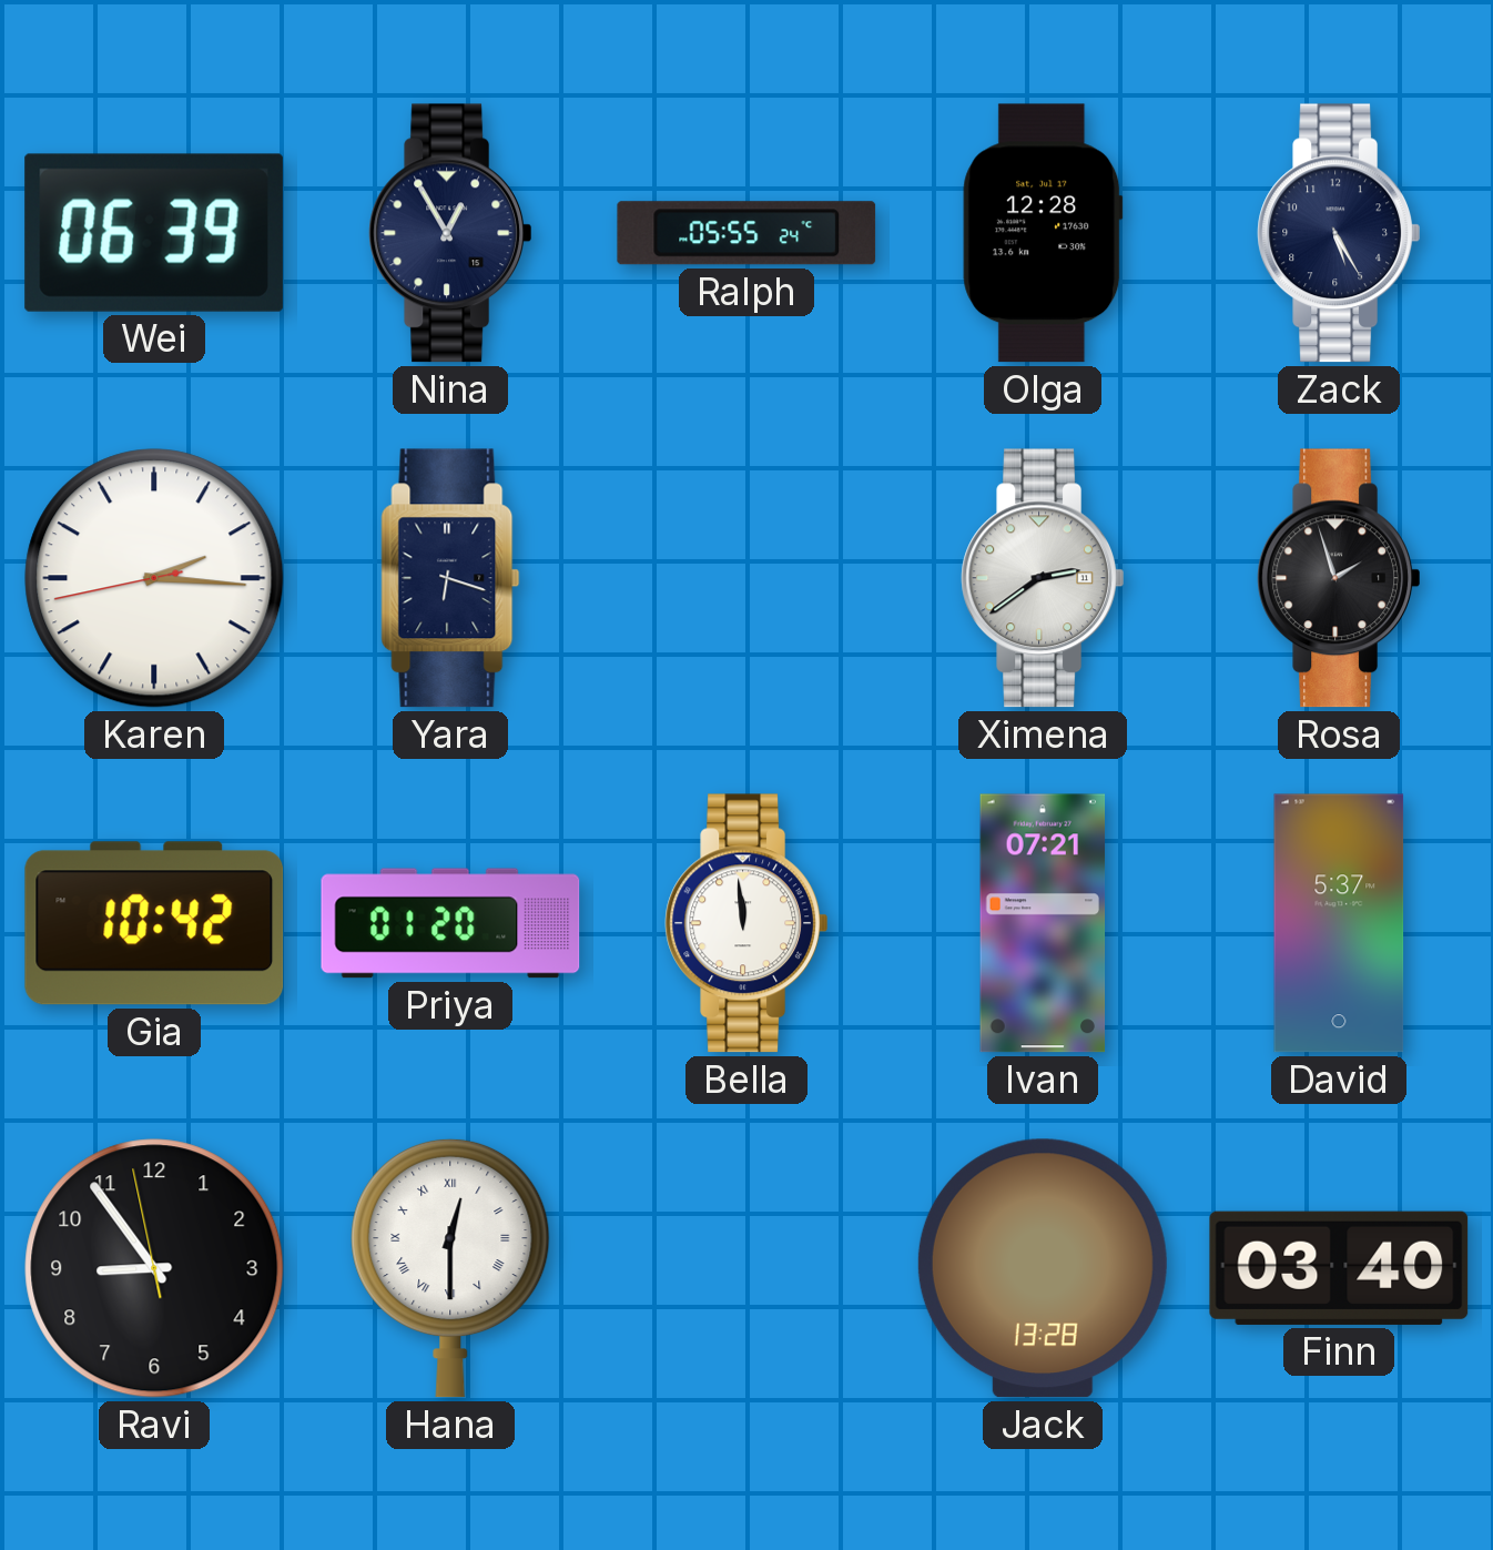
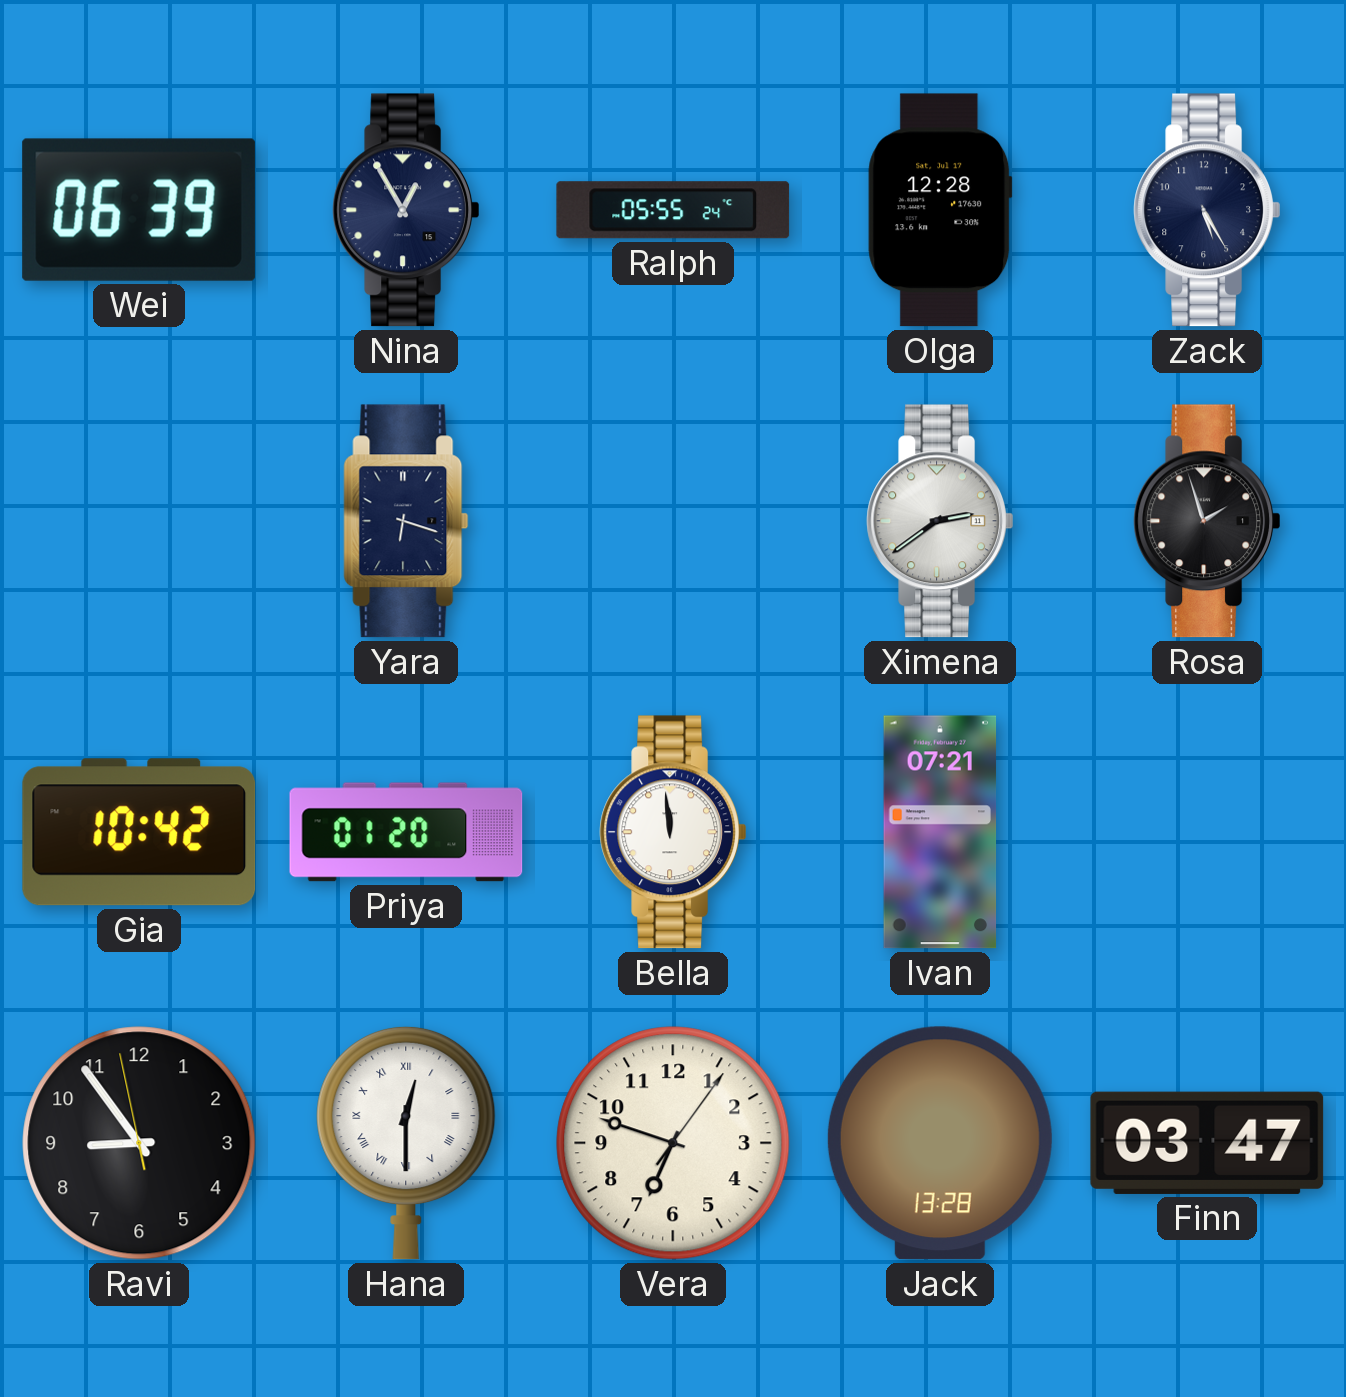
Karen: 2:15 -> none (154, 578)
David: 5:37 -> none (1339, 923)
Vera: none -> 6:48 (673, 1143)
Finn: 03:40 -> 03:47 (1207, 1143)
